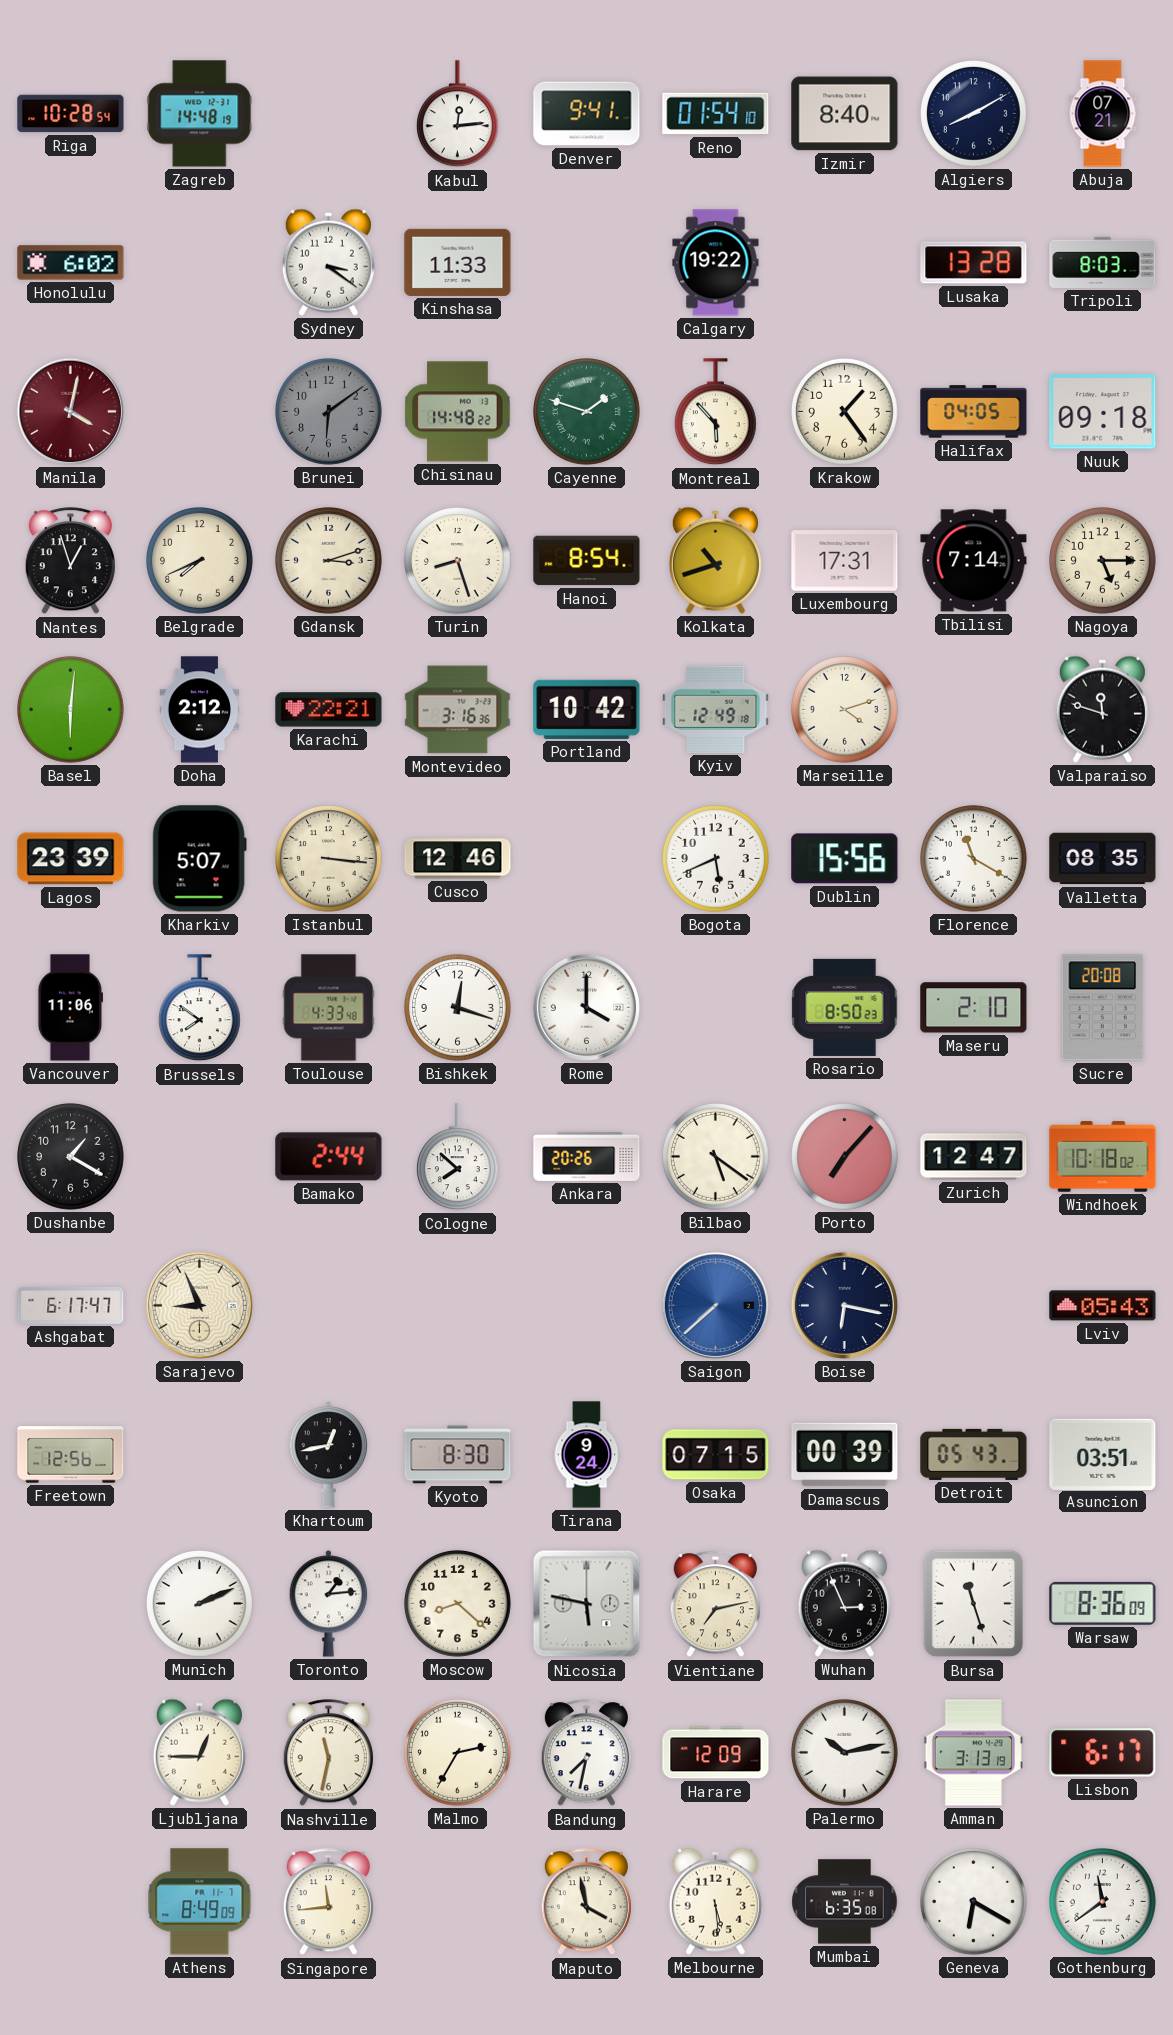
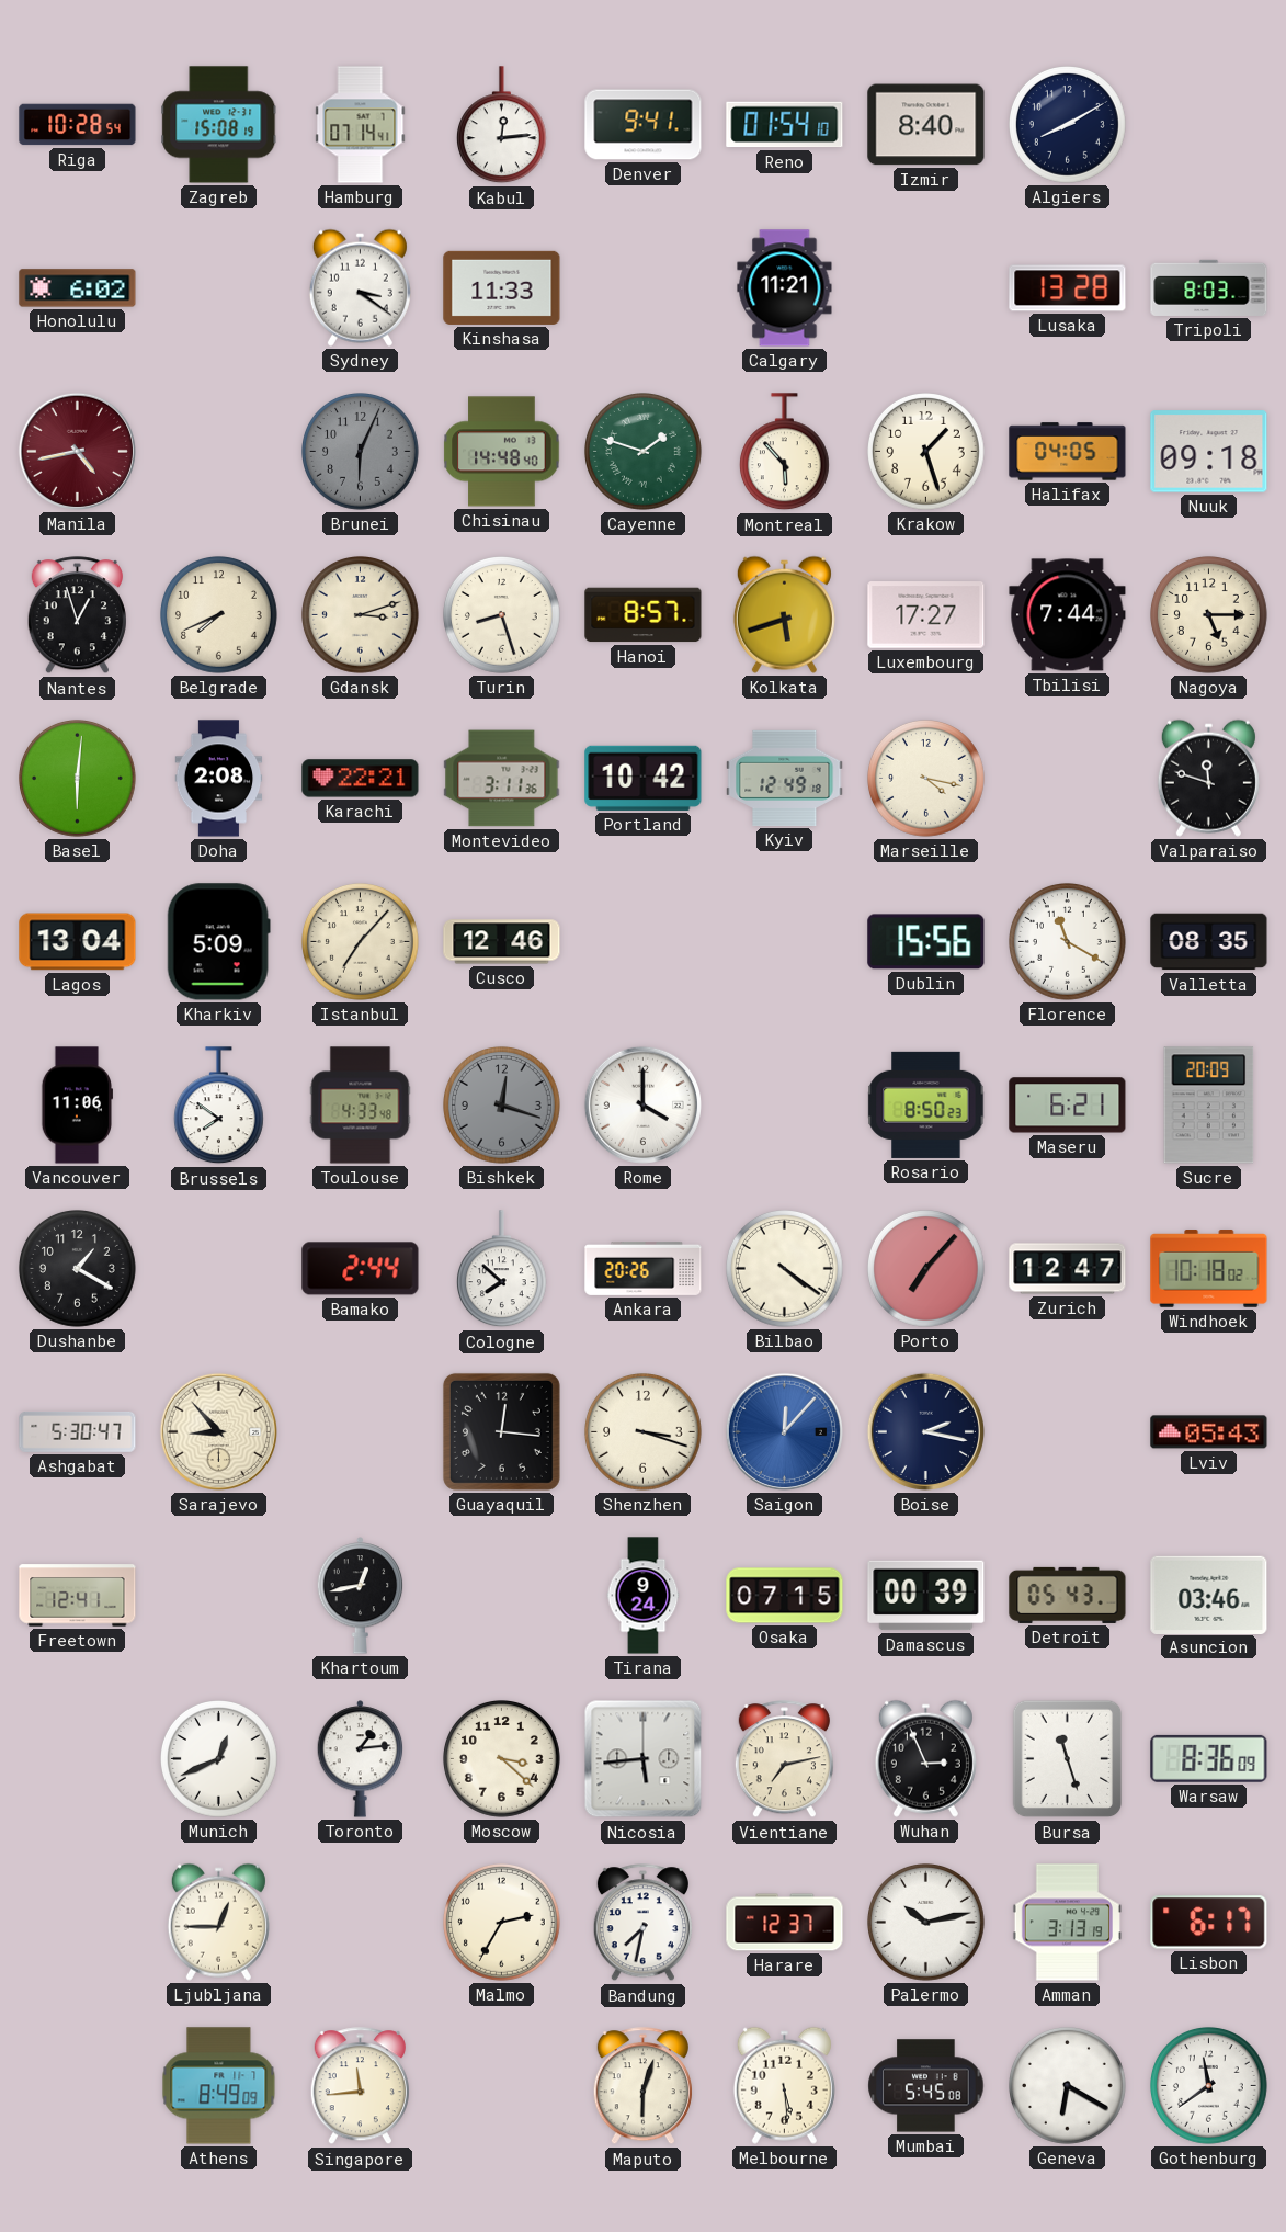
Zagreb: 14:48 -> 15:08 (219, 125)
Hamburg: none -> 07:14 (361, 125)
Abuja: 07:21 -> none (1103, 114)
Calgary: 19:22 -> 11:21 (785, 288)
Manila: 4:02 -> 4:43 (77, 451)
Brunei: 6:09 -> 6:04 (361, 452)
Chisinau: 14:48:22 -> 14:48:40 (502, 452)
Krakow: 1:24 -> 1:27 (926, 452)
Hanoi: 8:54 -> 8:57 (644, 615)
Kolkata: 10:42 -> 5:42 (784, 614)
Luxembourg: 17:31 -> 17:27 (926, 615)
Tbilisi: 7:14 -> 7:44 (1068, 615)
Doha: 2:12 -> 2:08 (219, 779)
Montevideo: 3:16 -> 3:11 (502, 779)
Marseille: 4:12 -> 4:17 (926, 779)
Lagos: 23:39 -> 13:04 (78, 942)
Kharkiv: 5:07 -> 5:09 (218, 942)
Istanbul: 3:16 -> 7:07 (361, 942)
Bogota: 5:41 -> none (716, 859)
Bishkek dial: white -> grey (502, 1106)
Maseru: 2:10 -> 6:21 (1068, 1106)
Sucre: 20:08 -> 20:09 (1209, 1106)
Bilbao: 5:21 -> 4:21 (785, 1269)
Ashgabat: 6:17 -> 5:30 (78, 1431)
Sarajevo: 8:56 -> 8:53 (218, 1431)
Guayaquil: none -> 12:16 (501, 1431)
Shenzhen: none -> 3:18 (644, 1432)
Saigon: 7:38 -> 12:07 (784, 1431)
Boise: 6:17 -> 2:17 (925, 1431)
Freetown: 12:56 -> 12:41 (78, 1596)
Kyoto: 8:30 -> none (458, 1455)
Asuncion: 03:51 -> 03:46 (1209, 1595)
Munich: 2:11 -> 12:41 (219, 1759)
Moscow: 8:22 -> 3:22 (502, 1759)
Nicosia: 5:47 -> 5:44 (644, 1759)
Nashville: 11:32 -> none (328, 1753)
Harare: 12:09 -> 12:37 (785, 1923)
Maputo: 3:58 -> 6:03 (642, 2086)
Mumbai: 6:35 -> 5:45 (926, 2086)
